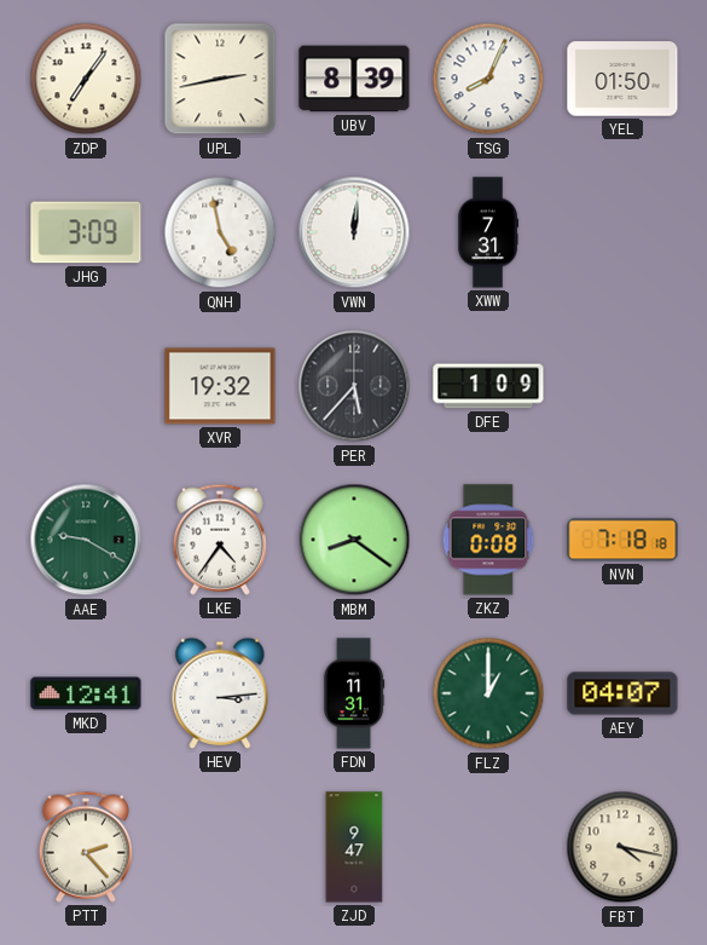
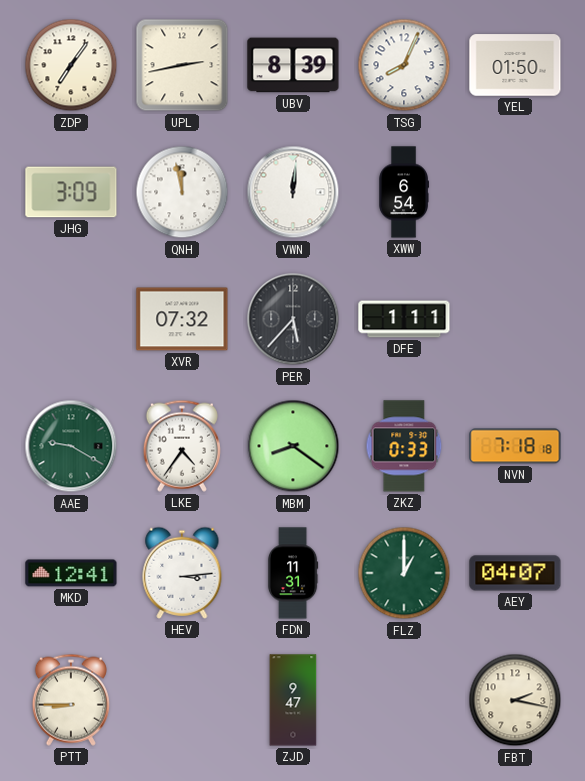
QNH: 4:58 -> 11:58 (182, 192)
XWW: 7:31 -> 6:54 (403, 192)
XVR: 19:32 -> 07:32 (182, 319)
DFE: 1:09 -> 1:11 (404, 319)
ZKZ: 0:08 -> 0:33 (404, 446)
PTT: 2:23 -> 8:45 (71, 700)
FBT: 4:17 -> 2:17 (515, 700)
